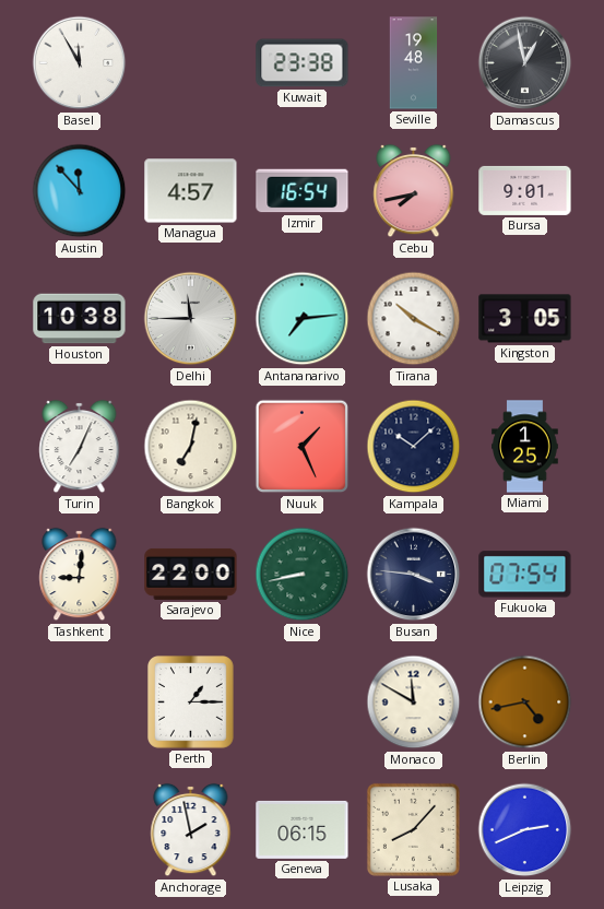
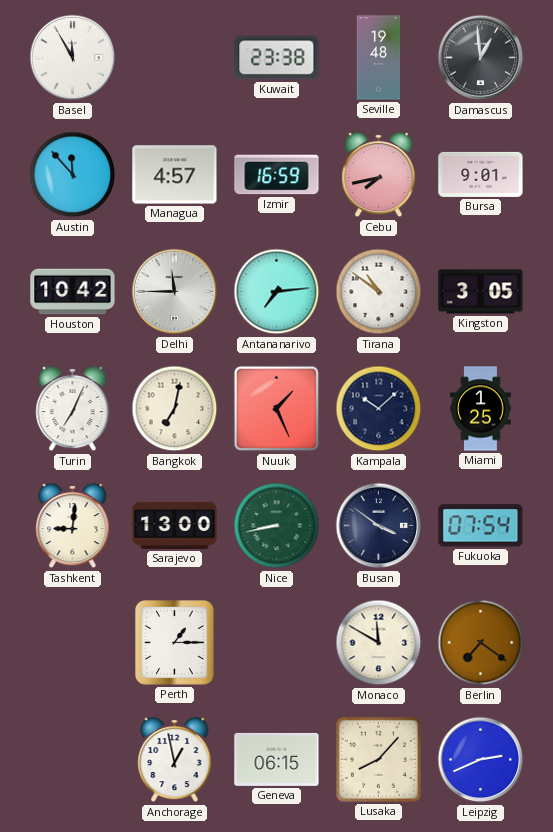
Damascus: 12:58 -> 12:59 (481, 58)
Izmir: 16:54 -> 16:59 (277, 175)
Houston: 10:38 -> 10:42 (73, 292)
Tirana: 10:20 -> 10:51 (379, 292)
Sarajevo: 22:00 -> 13:00 (175, 525)
Busan: 3:46 -> 3:51 (379, 526)
Berlin: 4:43 -> 7:21 (481, 643)
Anchorage: 1:58 -> 12:58 (175, 760)
